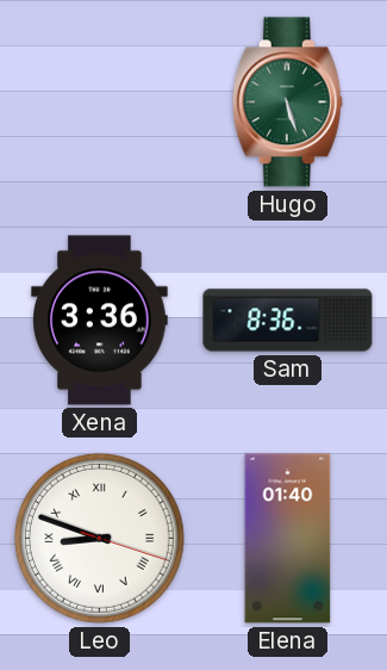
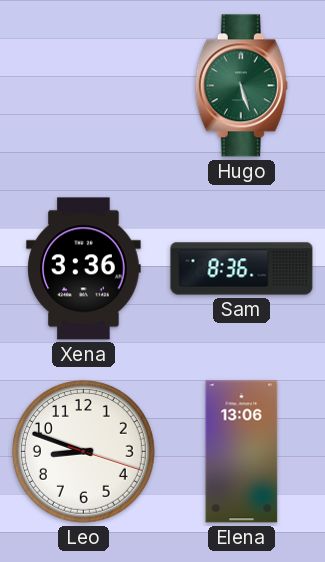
Leo numerals: Roman -> Arabic (83, 451)
Elena: 01:40 -> 13:06 (242, 452)
